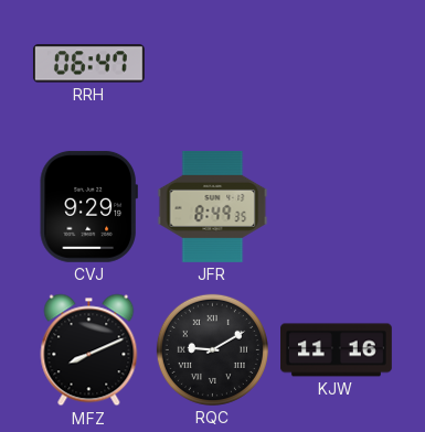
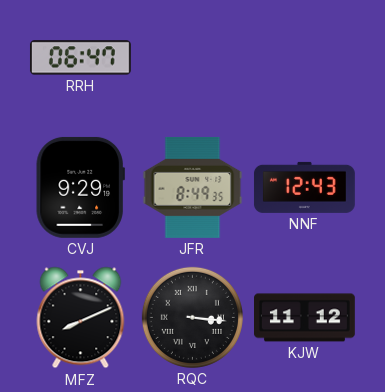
NNF: none -> 12:43 (304, 187)
RQC: 9:10 -> 3:16 (192, 317)
KJW: 11:16 -> 11:12 (305, 318)
